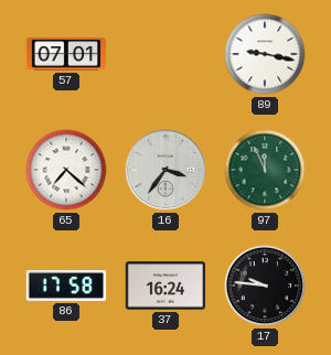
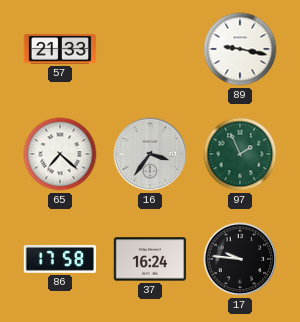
57: 07:01 -> 21:33 (60, 49)
97: 11:56 -> 1:56 (240, 154)
